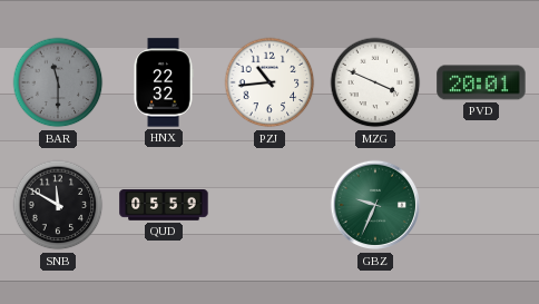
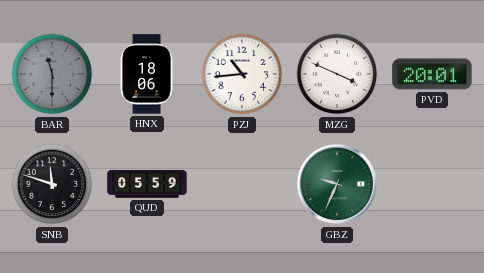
HNX: 22:32 -> 18:06 (147, 74)
SNB: 11:50 -> 11:48 (52, 184)
